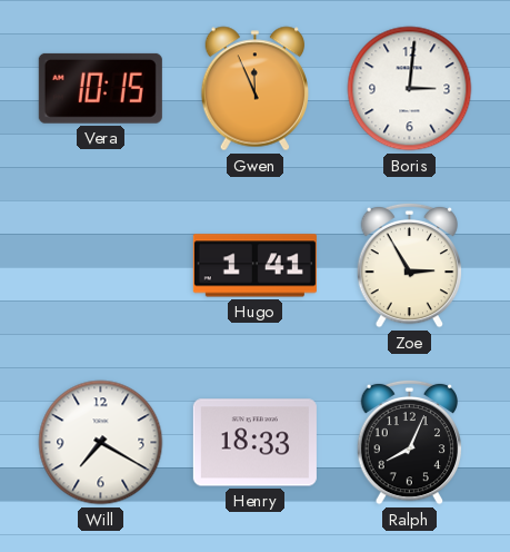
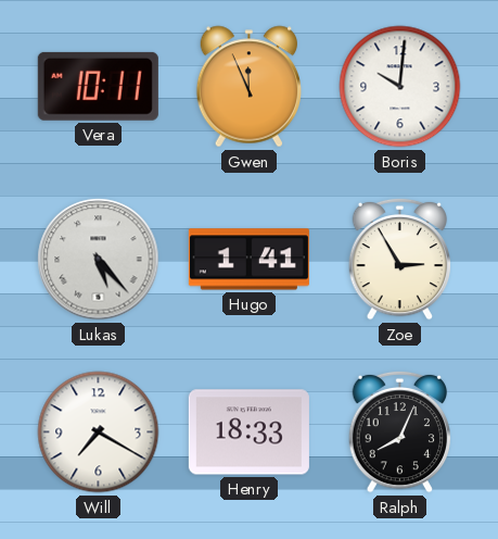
Vera: 10:15 -> 10:11 (98, 86)
Boris: 3:01 -> 10:01 (400, 87)
Lukas: none -> 5:23 (99, 260)
